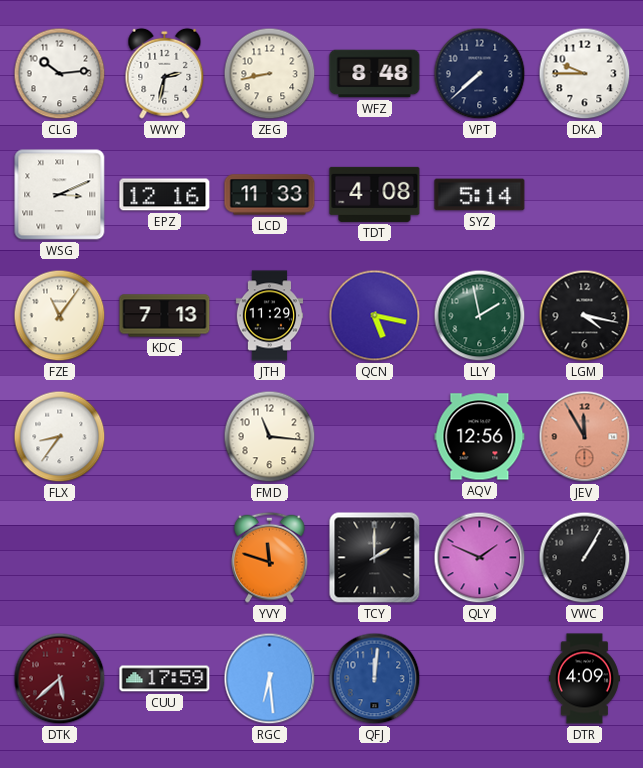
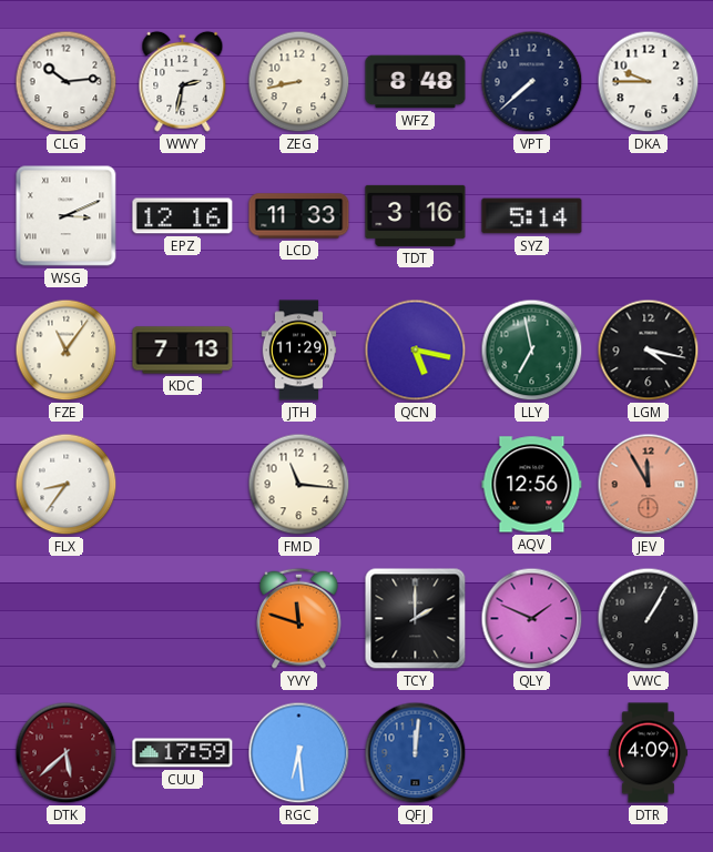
TDT: 4:08 -> 3:16 (416, 215)
LLY: 1:58 -> 6:58 (532, 351)
